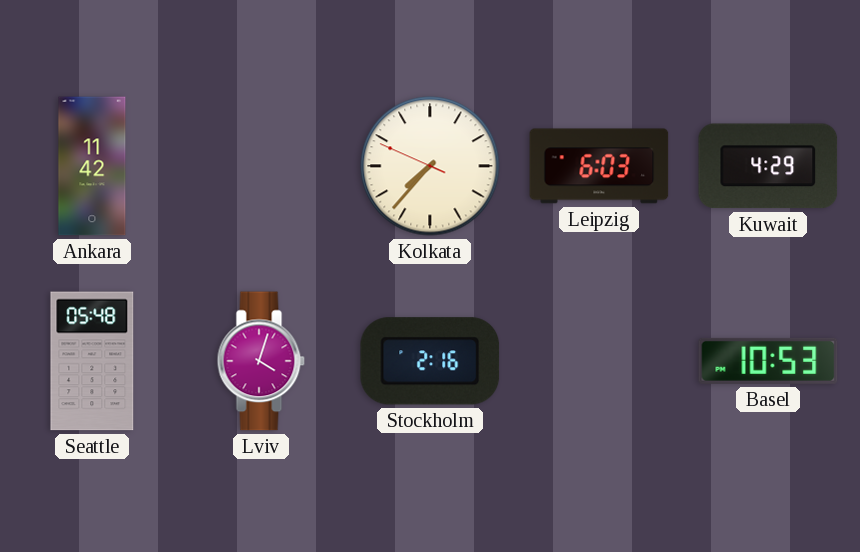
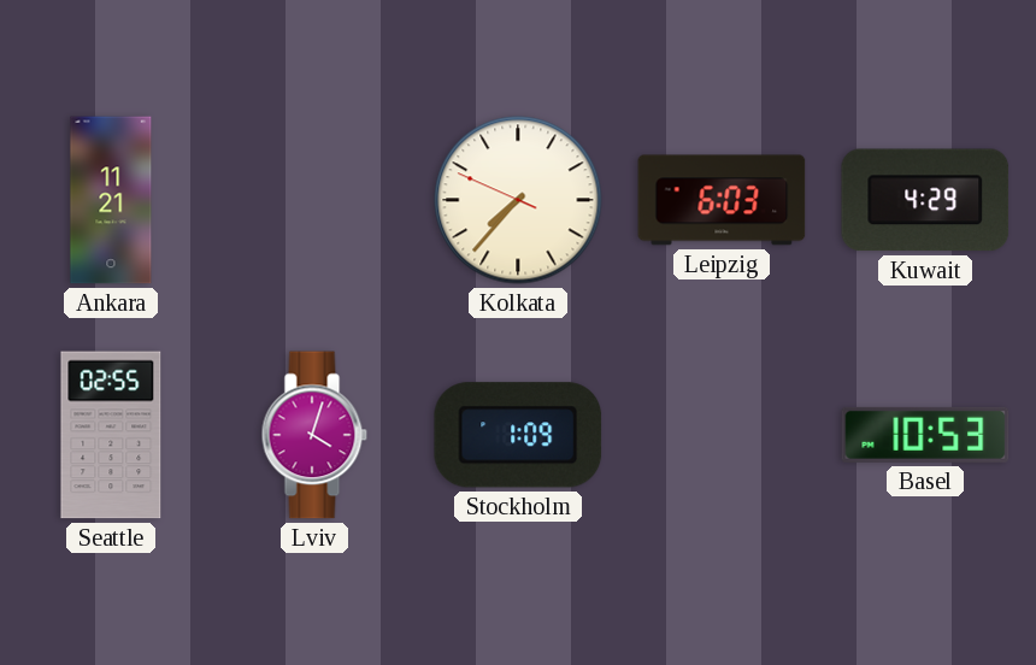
Ankara: 11:42 -> 11:21 (111, 200)
Seattle: 05:48 -> 02:55 (111, 435)
Stockholm: 2:16 -> 1:09 (518, 435)
